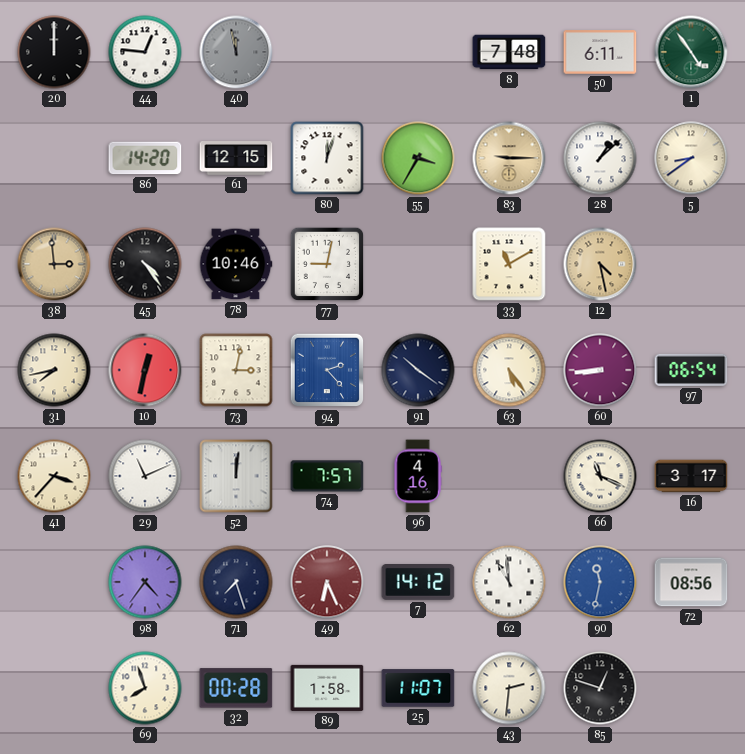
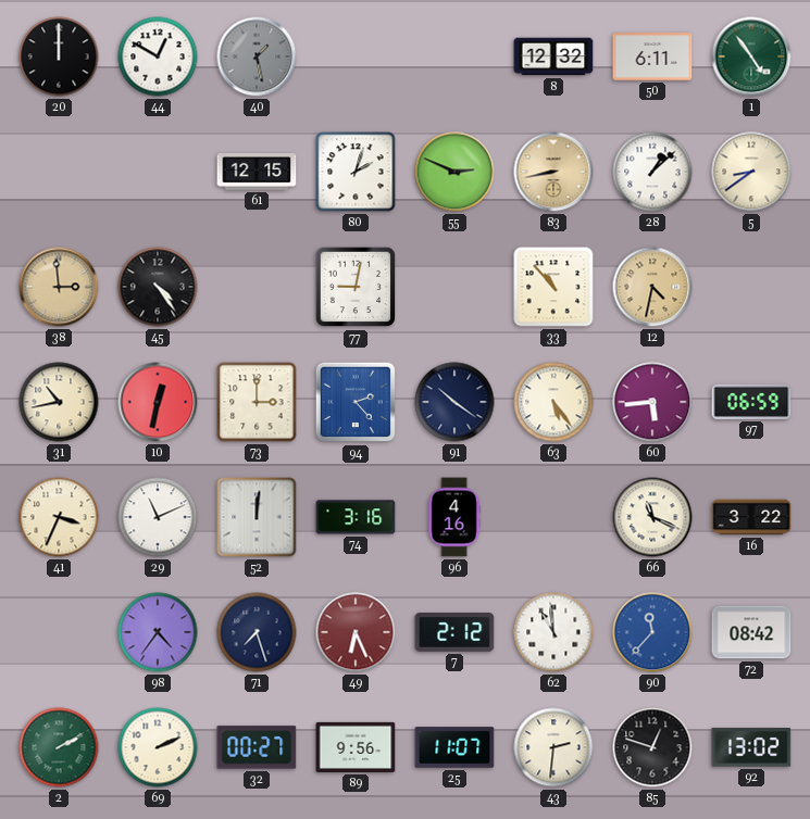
44: 12:46 -> 12:50 (158, 56)
40: 11:58 -> 1:28 (257, 56)
8: 7:48 -> 12:32 (553, 56)
86: 14:20 -> none (145, 158)
80: 12:03 -> 2:03 (356, 172)
55: 3:35 -> 2:49 (454, 172)
83: 9:15 -> 8:43 (553, 172)
78: 10:46 -> none (236, 264)
33: 11:10 -> 10:53 (553, 287)
12: 4:28 -> 4:32 (652, 287)
31: 7:43 -> 10:43 (59, 402)
73: 3:02 -> 3:00 (257, 402)
60: 8:44 -> 5:44 (652, 402)
97: 06:54 -> 06:59 (751, 402)
41: 3:37 -> 3:34 (59, 517)
74: 7:57 -> 3:16 (356, 517)
16: 3:17 -> 3:22 (751, 517)
7: 14:12 -> 2:12 (454, 633)
90: 11:32 -> 11:37 (652, 632)
72: 08:56 -> 08:42 (751, 632)
2: none -> 2:10 (59, 747)
69: 7:57 -> 2:11 (158, 747)
32: 00:28 -> 00:27 (257, 747)
89: 1:58 -> 9:56 (356, 747)
92: none -> 13:02 (751, 747)
